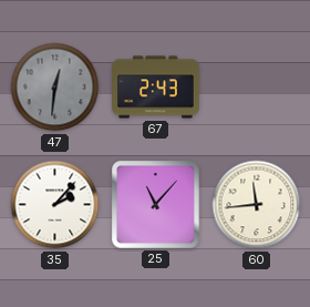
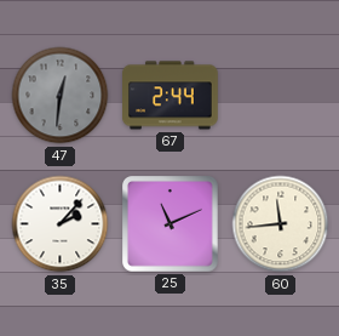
67: 2:43 -> 2:44 (171, 96)
25: 11:07 -> 11:11 (171, 224)
